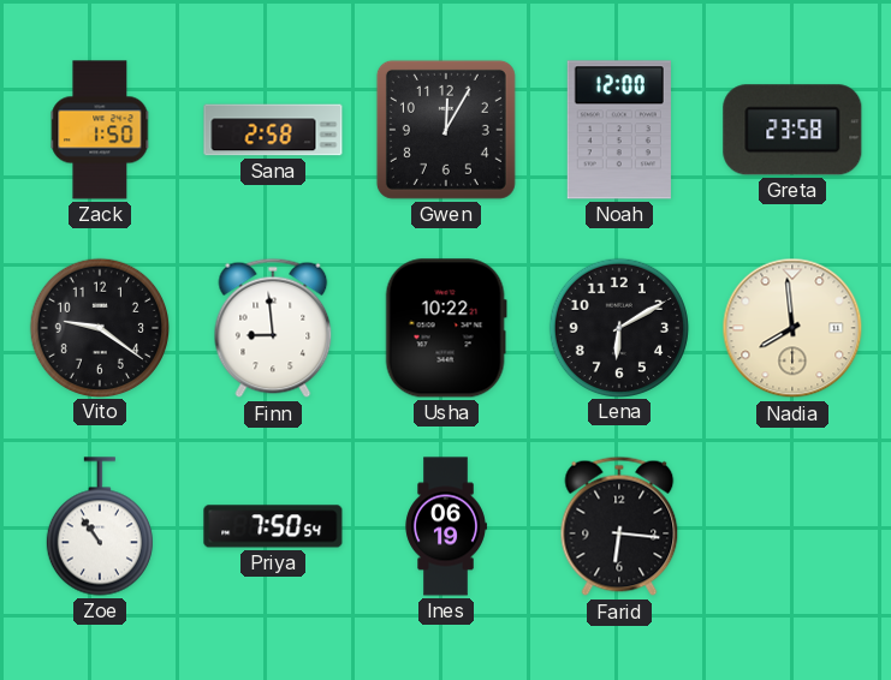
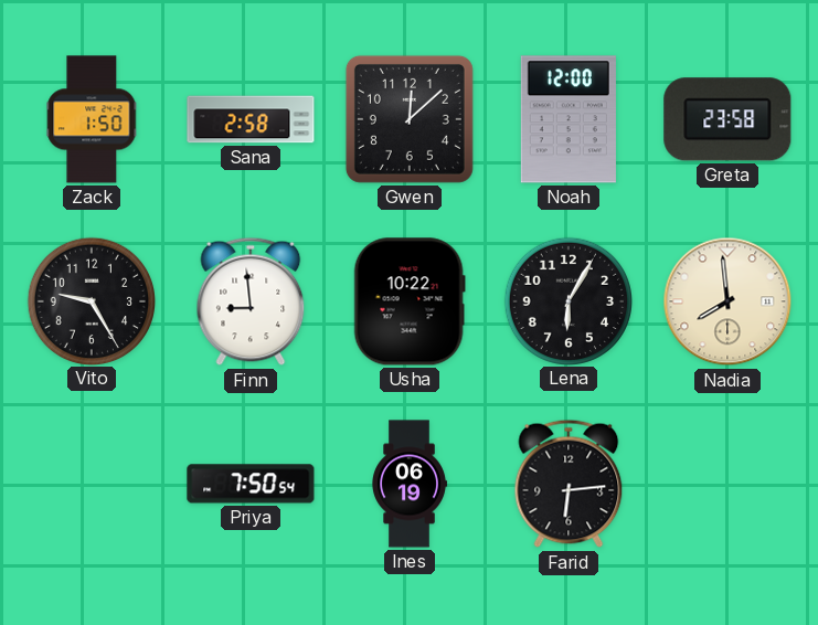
Gwen: 12:05 -> 12:08 (410, 119)
Vito: 9:21 -> 9:25 (91, 300)
Lena: 6:10 -> 6:05 (567, 300)
Zoe: 10:54 -> none (100, 526)
Farid: 6:16 -> 6:14 (569, 484)
